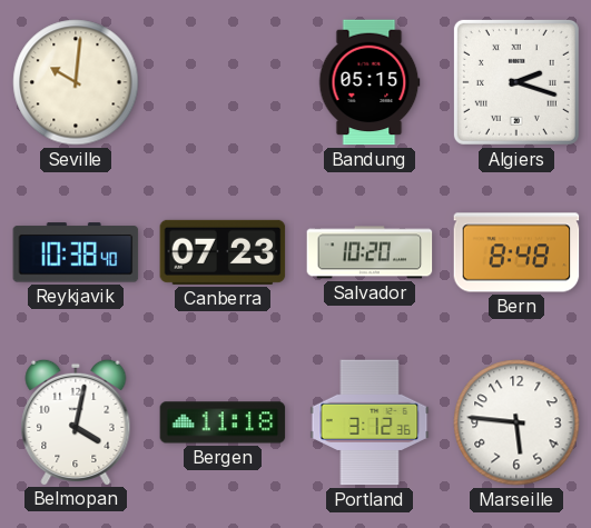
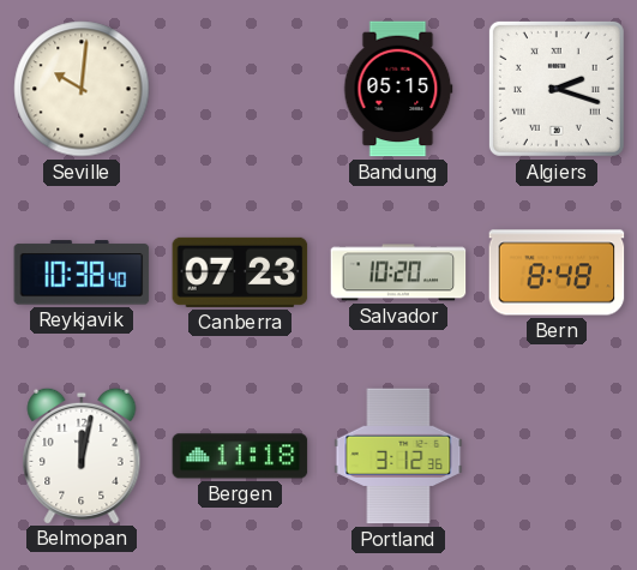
Belmopan: 4:02 -> 12:02 (82, 455)
Marseille: 5:46 -> none (516, 422)
